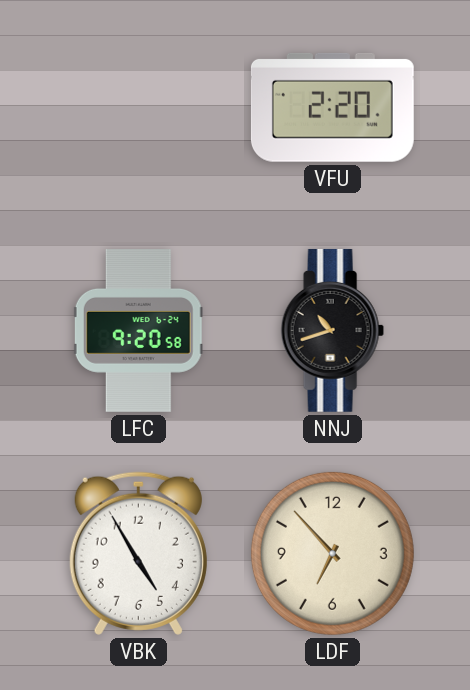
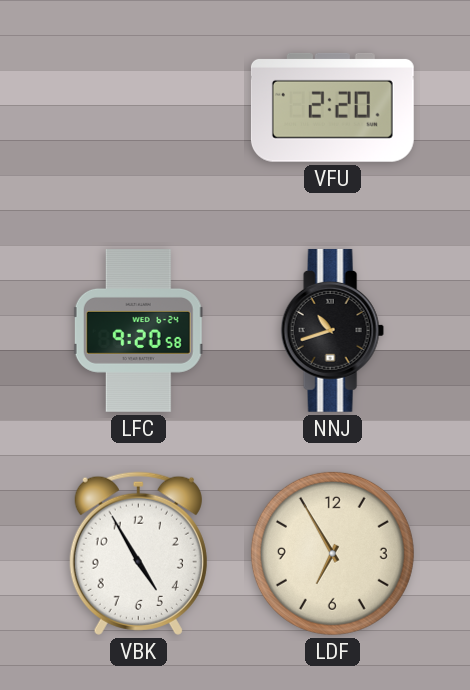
LDF: 6:53 -> 6:55 (332, 553)
